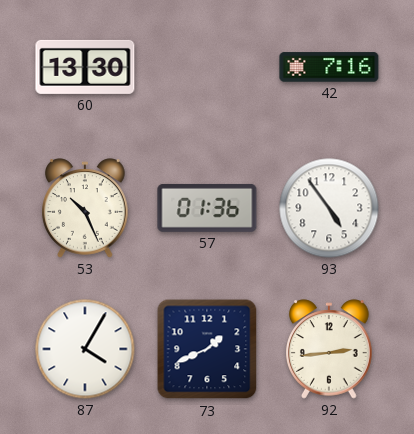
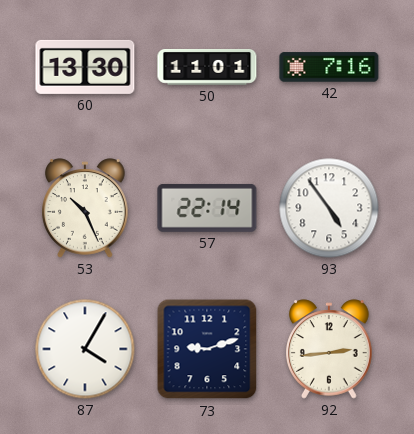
50: none -> 11:01 (207, 68)
57: 01:36 -> 22:14 (207, 208)
73: 1:41 -> 9:12 (207, 349)
